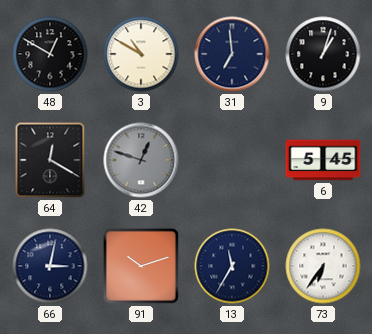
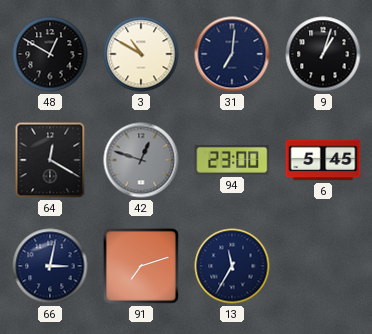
31: 6:59 -> 7:01 (232, 54)
94: none -> 23:00 (232, 160)
91: 10:12 -> 7:12 (141, 266)
73: 6:36 -> none (323, 266)
